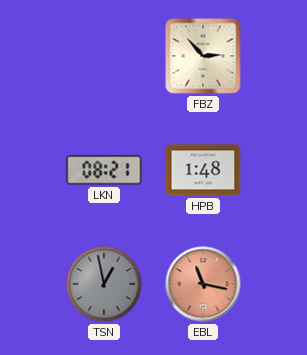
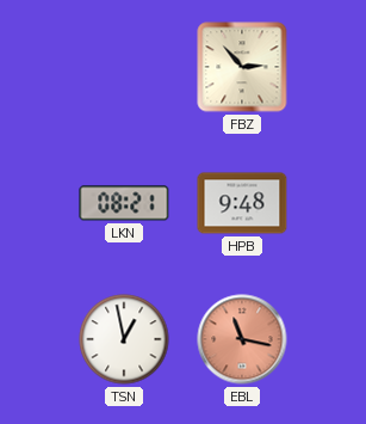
HPB: 1:48 -> 9:48 (242, 203)
TSN dial: grey -> white (124, 339)
